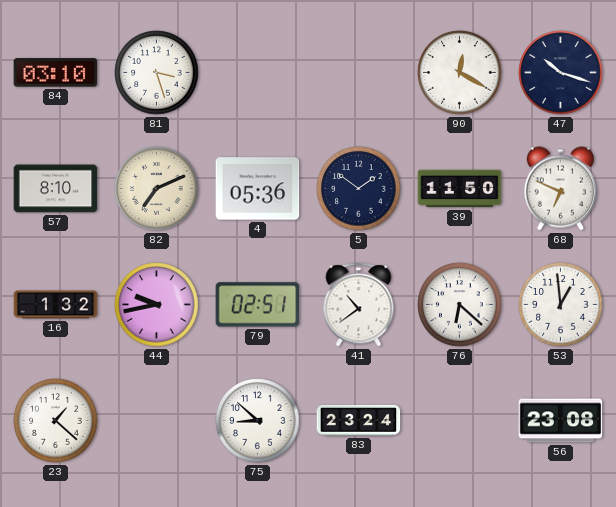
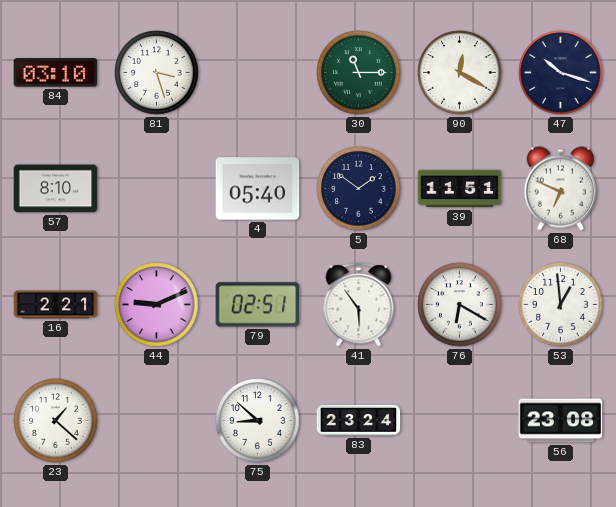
30: none -> 11:15 (359, 73)
82: 7:11 -> none (157, 189)
4: 05:36 -> 05:40 (258, 189)
39: 11:50 -> 11:51 (460, 189)
16: 1:32 -> 2:21 (56, 305)
44: 9:43 -> 9:11 (157, 305)
41: 10:39 -> 5:54 (359, 305)
76: 6:22 -> 6:20 (460, 305)
